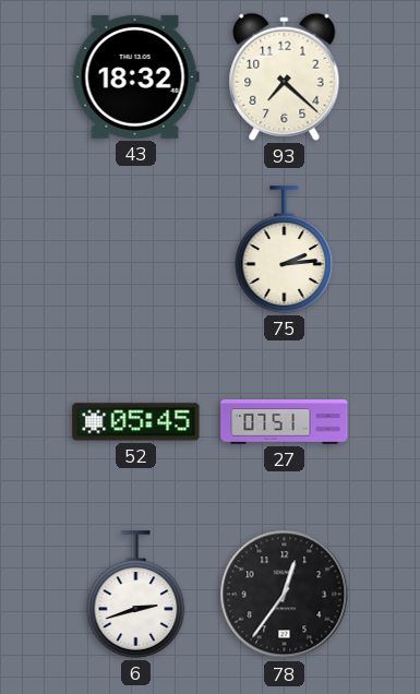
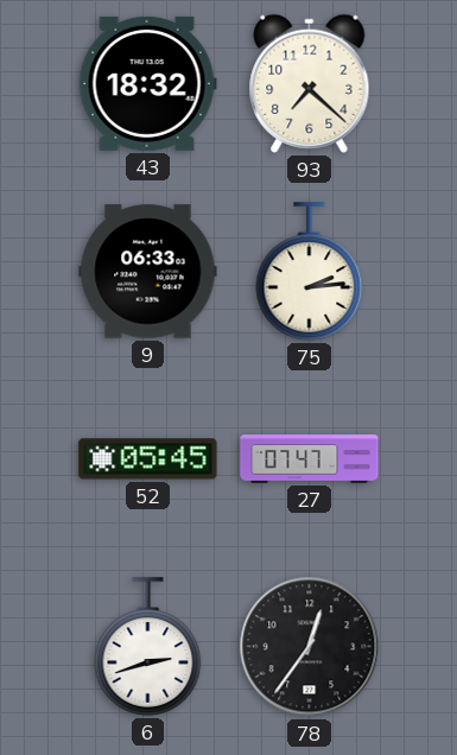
9: none -> 06:33 (148, 272)
27: 07:51 -> 07:47 (310, 459)
